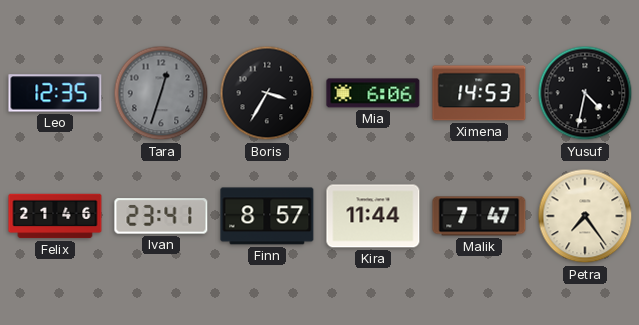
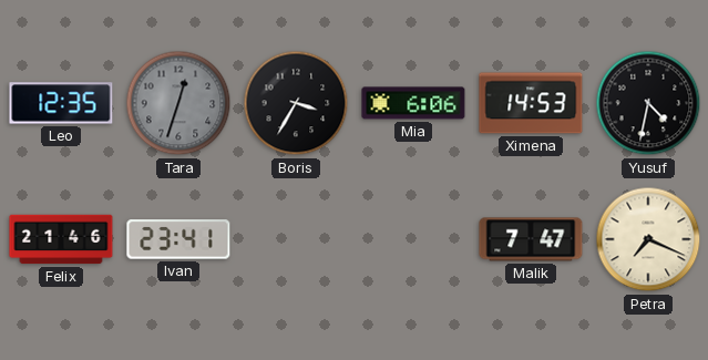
Finn: 8:57 -> none (267, 216)
Kira: 11:44 -> none (373, 216)
Petra: 7:24 -> 7:19 (648, 239)
